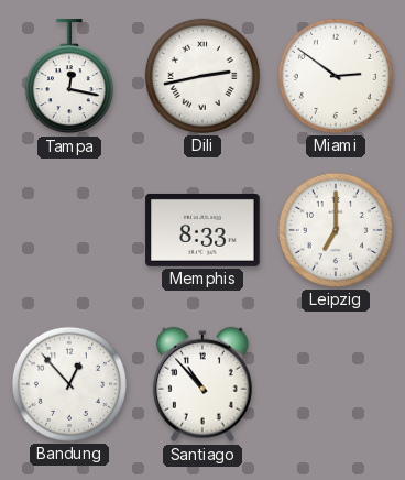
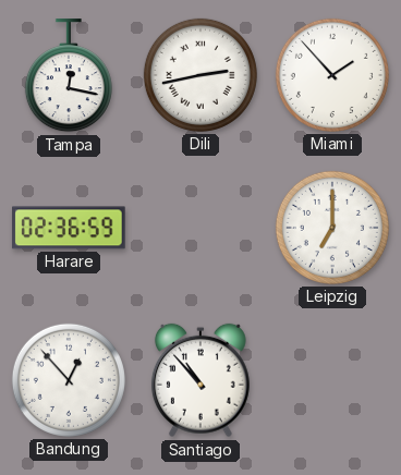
Miami: 2:51 -> 1:53 (332, 75)
Harare: none -> 02:36 (69, 228)
Memphis: 8:33 -> none (202, 230)
